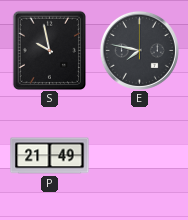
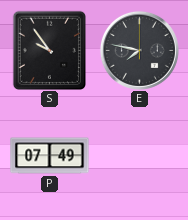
S: 9:58 -> 9:54 (49, 50)
P: 21:49 -> 07:49 (50, 156)
